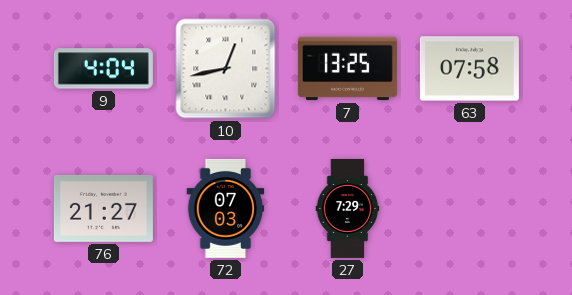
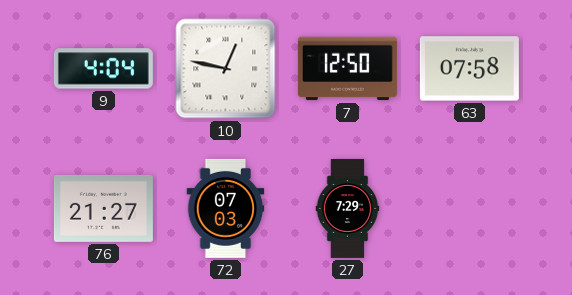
10: 12:43 -> 12:47 (226, 69)
7: 13:25 -> 12:50 (347, 69)
